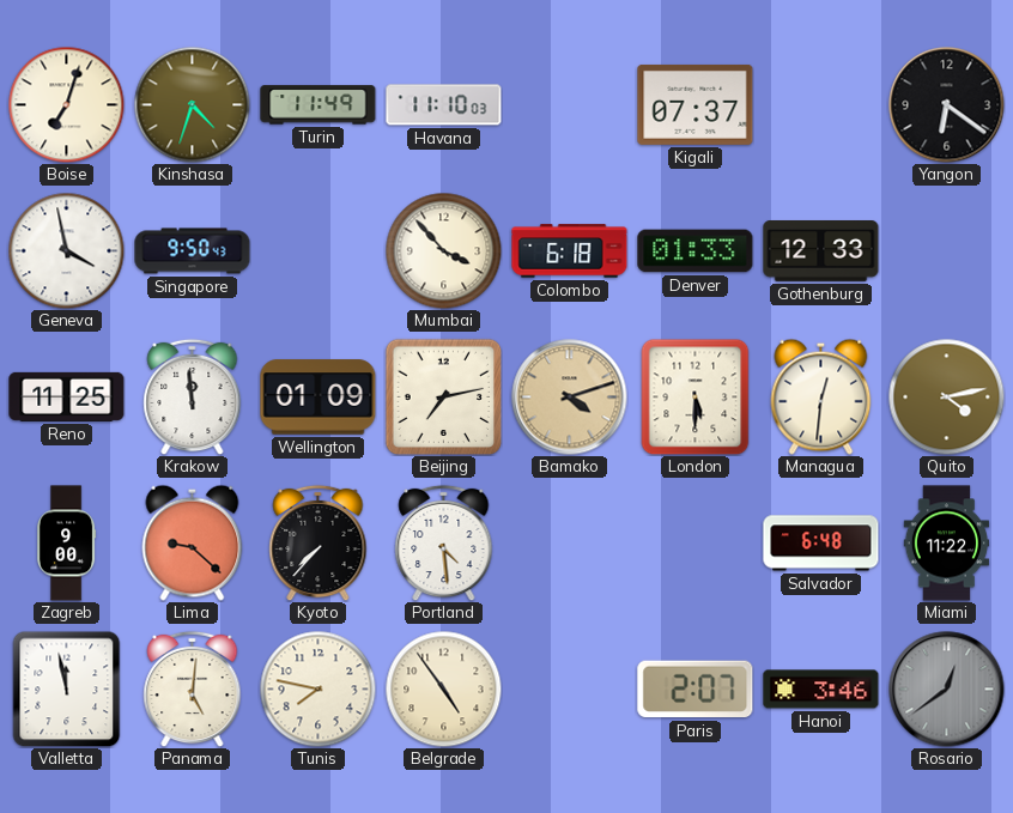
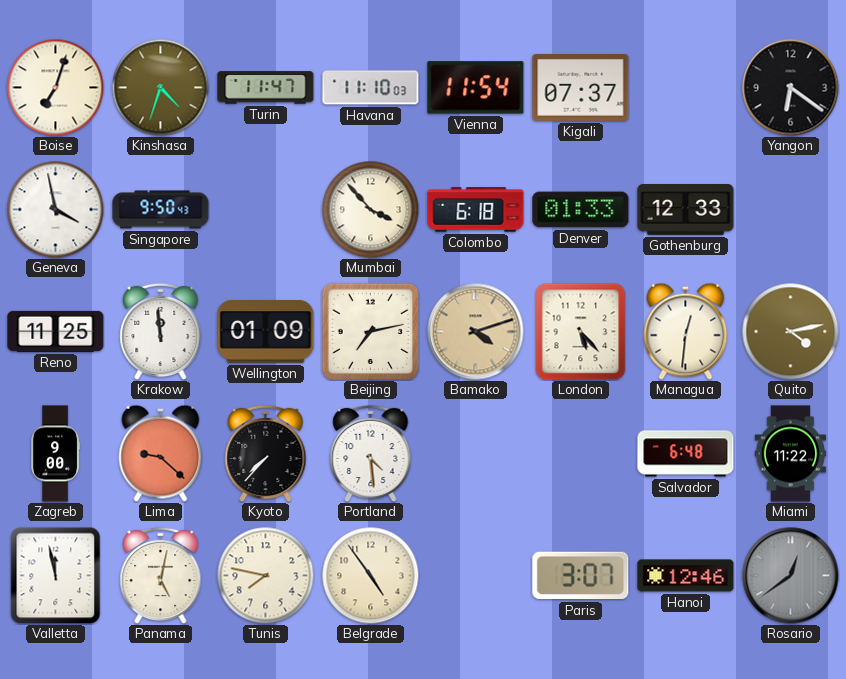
Turin: 11:49 -> 11:47 (266, 88)
Vienna: none -> 11:54 (476, 88)
London: 5:30 -> 5:23 (581, 331)
Panama: 5:01 -> 5:02 (161, 575)
Paris: 2:07 -> 3:07 (581, 576)
Hanoi: 3:46 -> 12:46 (686, 576)
